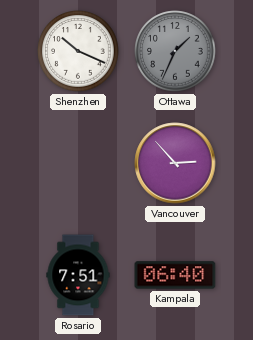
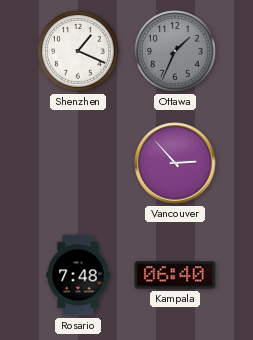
Shenzhen: 10:19 -> 1:19 (78, 51)
Rosario: 7:51 -> 7:48 (78, 275)
